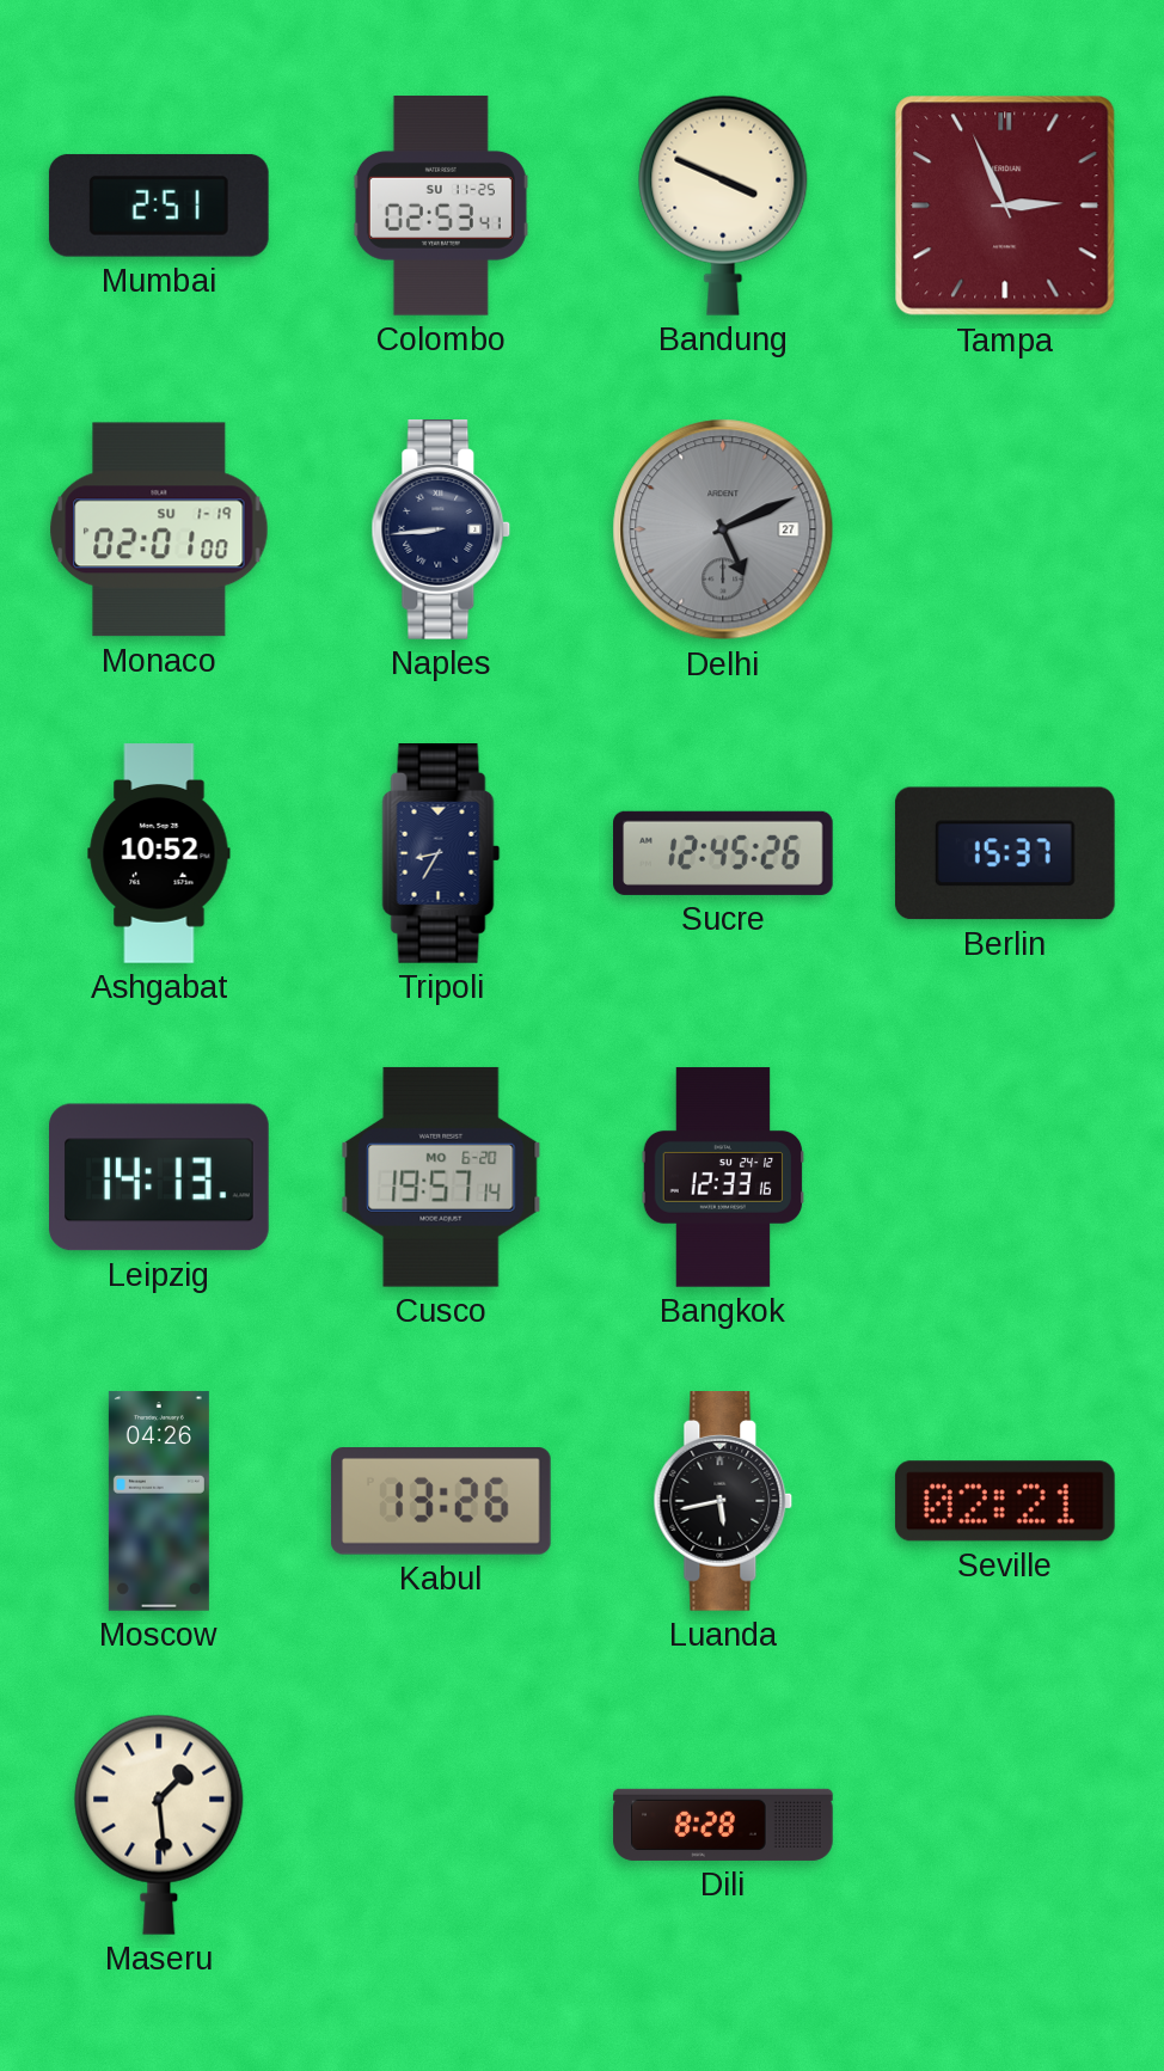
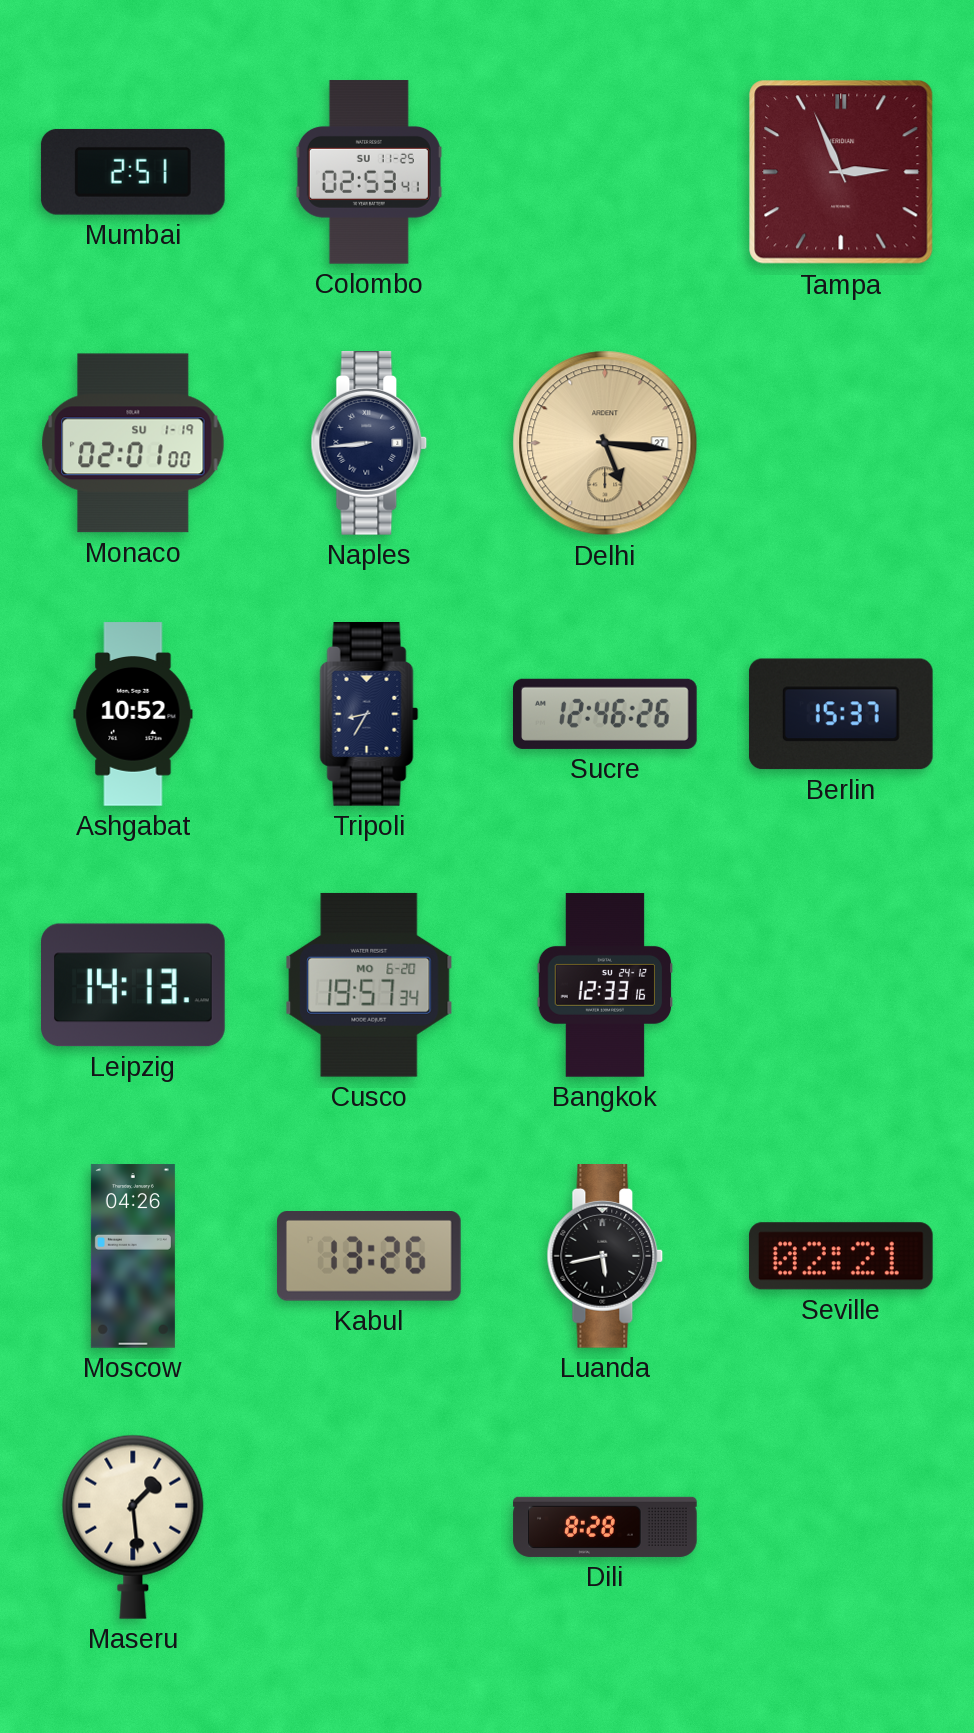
Bandung: 3:49 -> none (723, 206)
Delhi: 5:11 -> 5:16 (605, 443)
Delhi dial: grey -> champagne (605, 443)
Sucre: 12:45 -> 12:46 (606, 714)
Cusco: 19:57:14 -> 19:57:34 (369, 985)
